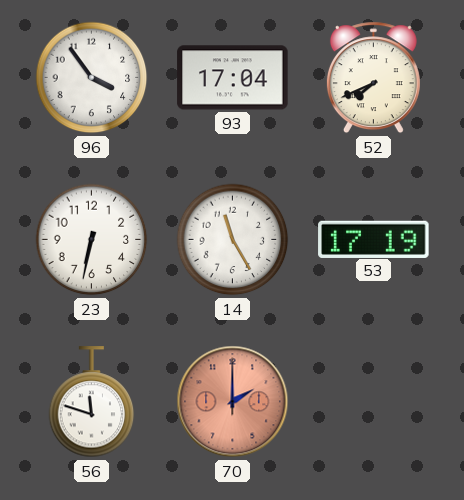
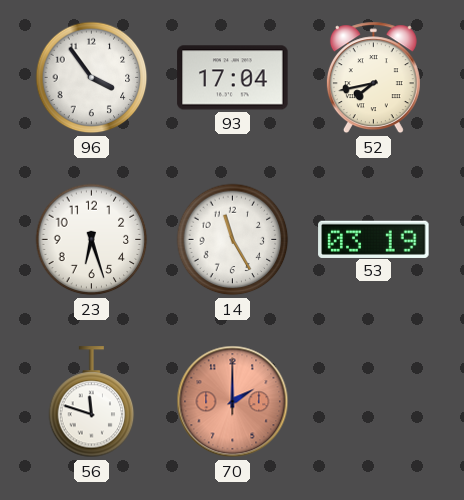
52: 7:41 -> 7:43 (373, 78)
23: 6:32 -> 6:27 (92, 240)
53: 17:19 -> 03:19 (374, 239)
